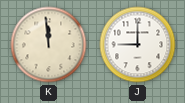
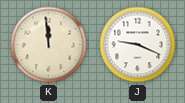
J: 9:00 -> 9:19 (138, 45)
